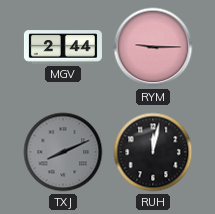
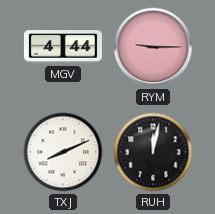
MGV: 2:44 -> 4:44 (63, 47)
TXJ dial: grey -> white (63, 152)
